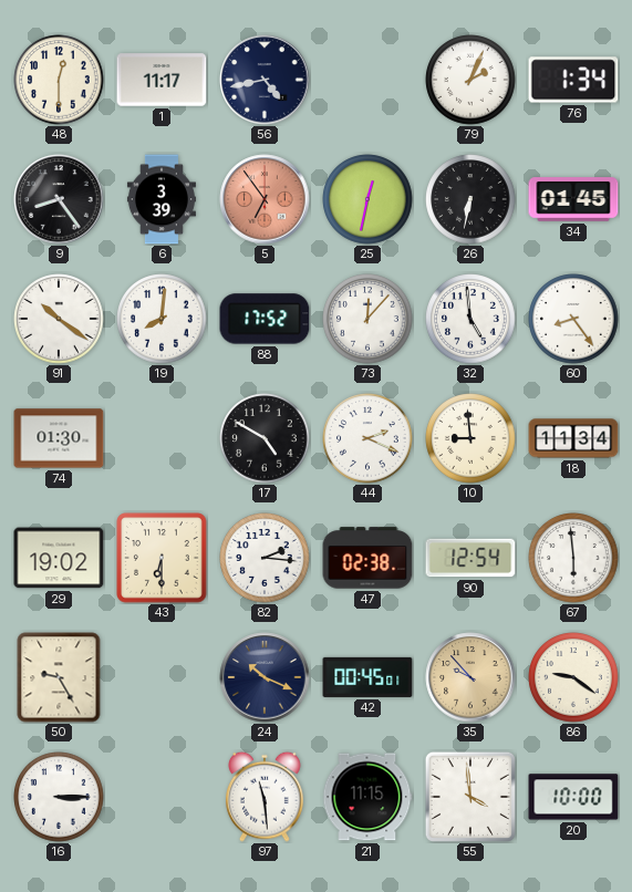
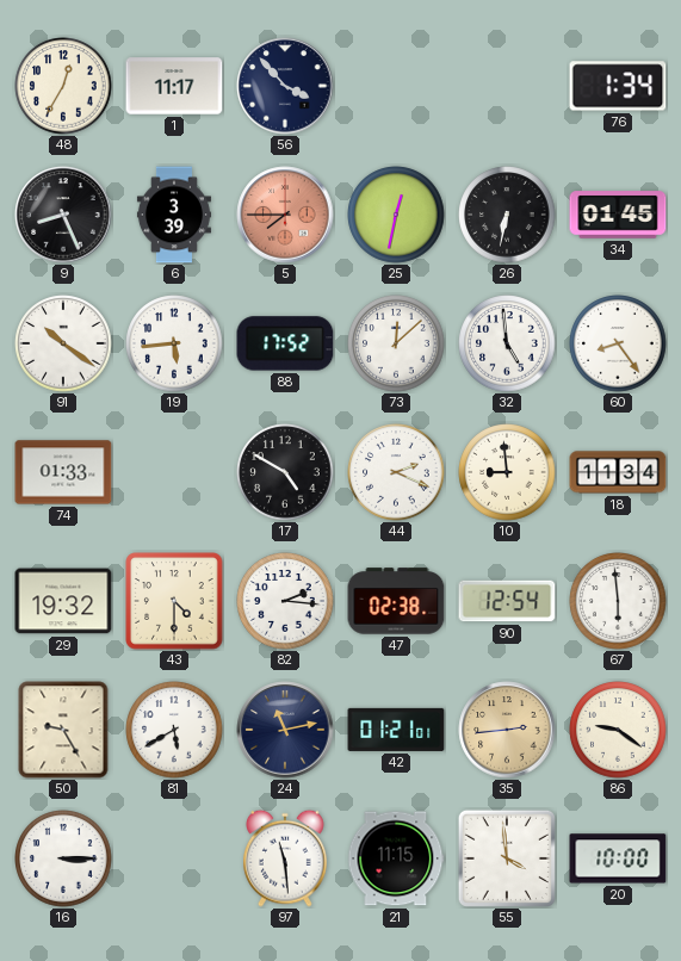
48: 12:30 -> 12:35 (63, 86)
56: 4:43 -> 3:53 (285, 86)
79: 2:04 -> none (470, 80)
9: 8:24 -> 8:26 (63, 215)
5: 6:54 -> 7:45 (285, 215)
19: 8:01 -> 5:44 (174, 343)
73: 12:07 -> 12:08 (396, 343)
74: 01:30 -> 01:33 (63, 472)
29: 19:02 -> 19:32 (63, 601)
43: 6:30 -> 4:30 (174, 601)
81: none -> 5:40 (174, 730)
24: 10:19 -> 11:13 (285, 730)
42: 00:45 -> 01:21 (396, 730)
35: 9:53 -> 2:44 (507, 730)
